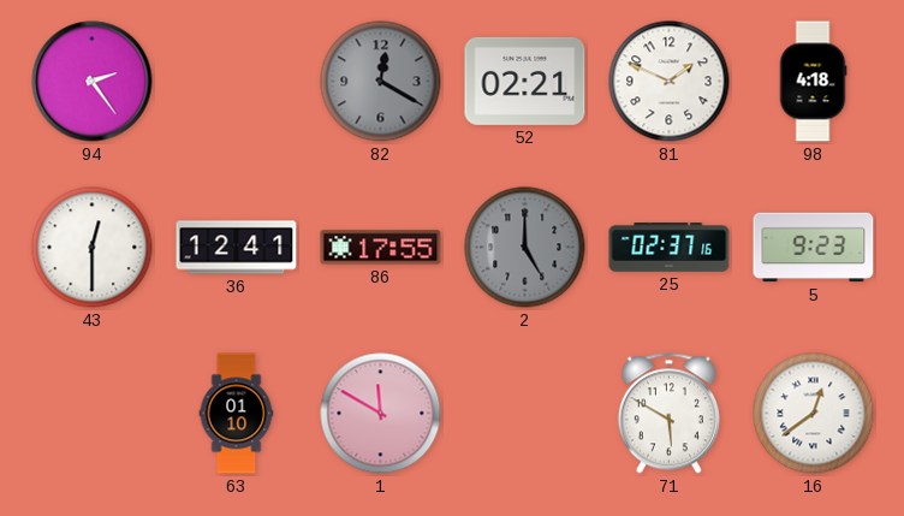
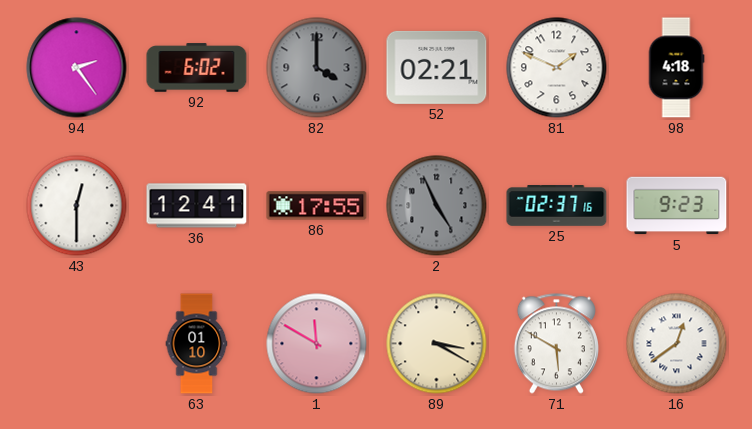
92: none -> 6:02 (197, 68)
82: 12:20 -> 4:00 (317, 68)
2: 5:00 -> 4:56 (437, 206)
89: none -> 3:20 (437, 344)
